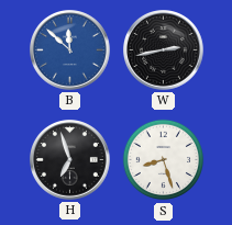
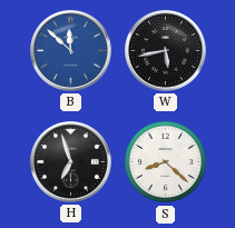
W: 2:43 -> 5:43 (166, 51)
S: 8:27 -> 8:22 (166, 162)
